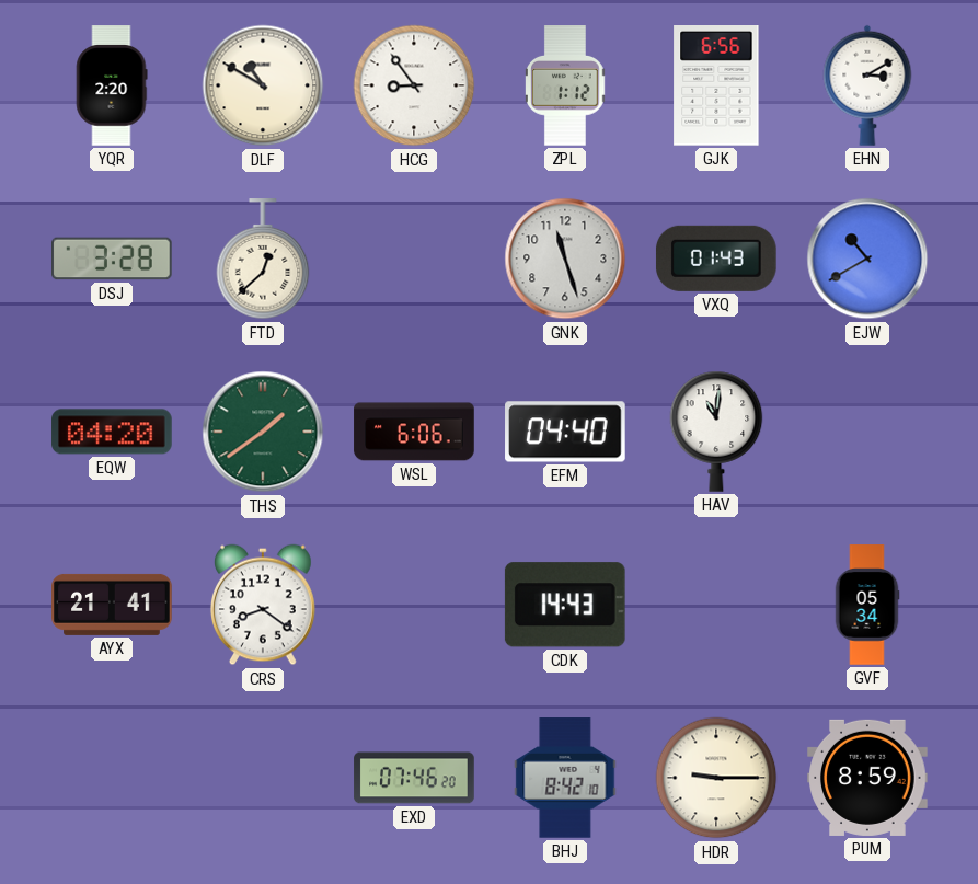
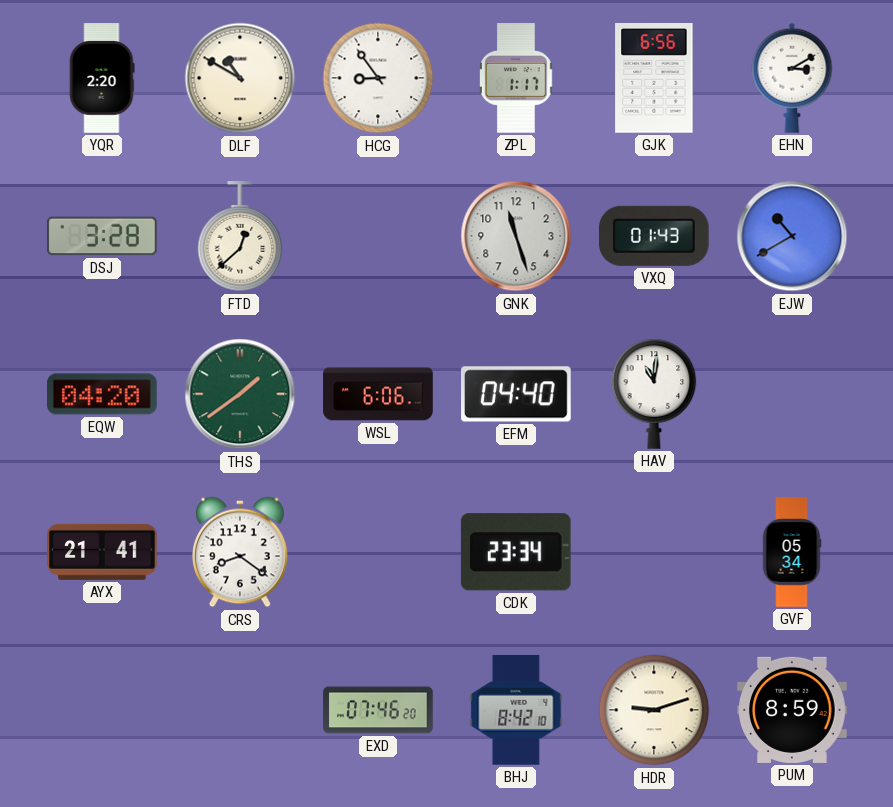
ZPL: 1:12 -> 1:17 (517, 78)
CDK: 14:43 -> 23:34 (516, 552)
HDR: 9:15 -> 9:12 (654, 710)
